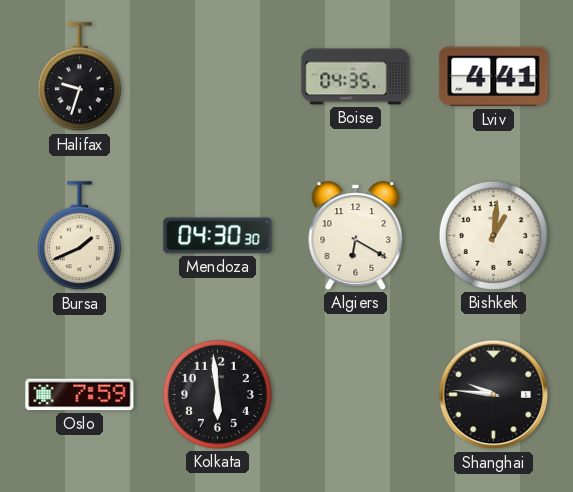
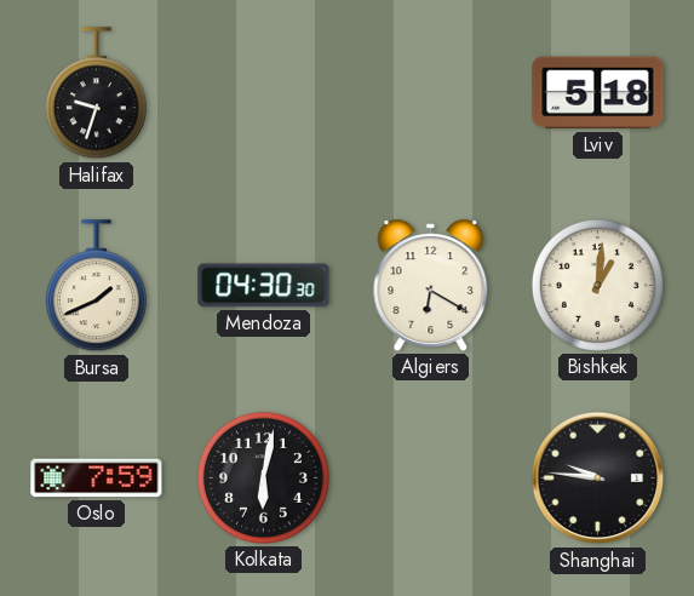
Boise: 04:35 -> none (356, 77)
Lviv: 4:41 -> 5:18 (598, 93)
Kolkata: 5:59 -> 6:02 (263, 477)
